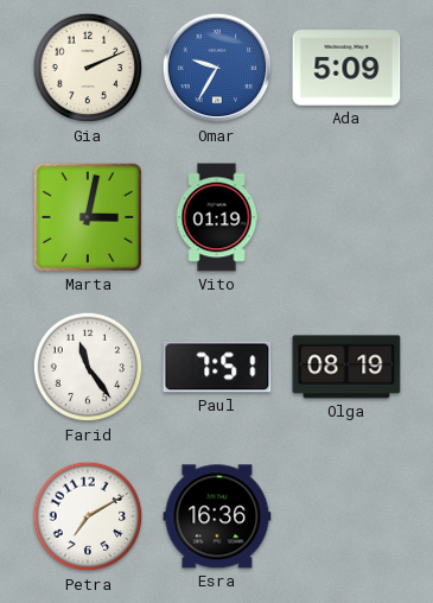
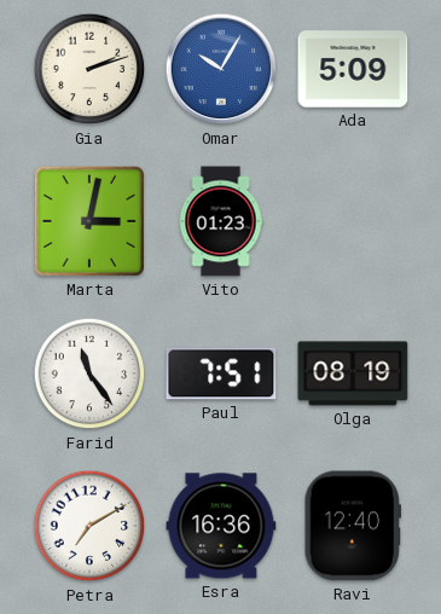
Gia: 2:11 -> 2:12 (89, 69)
Omar: 9:35 -> 10:05 (221, 69)
Vito: 01:19 -> 01:23 (221, 221)
Ravi: none -> 12:40 (352, 526)
